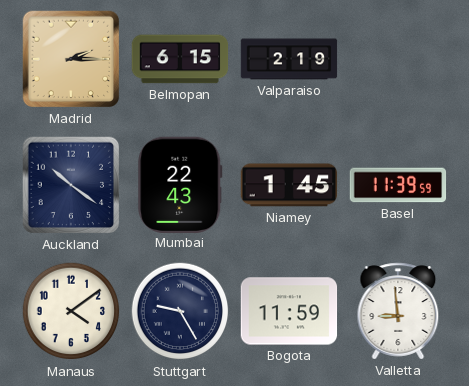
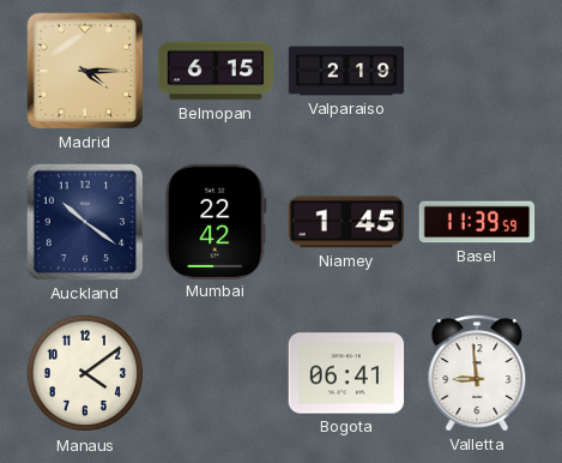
Madrid: 2:15 -> 4:15 (85, 71)
Mumbai: 22:43 -> 22:42 (216, 221)
Stuttgart: 9:25 -> none (180, 311)
Bogota: 11:59 -> 06:41 (346, 373)
